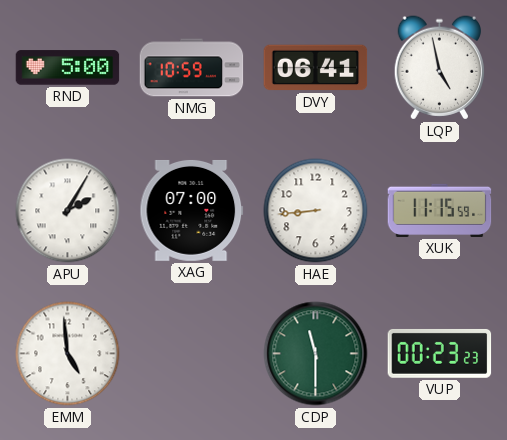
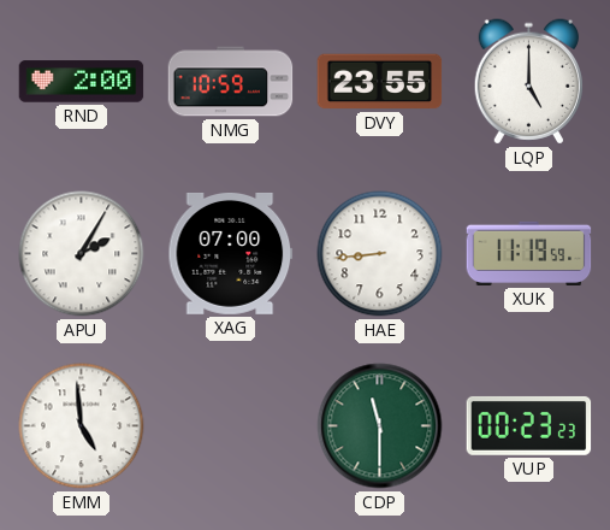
RND: 5:00 -> 2:00 (82, 82)
DVY: 06:41 -> 23:55 (380, 82)
LQP: 4:58 -> 5:00 (528, 82)
XUK: 11:15 -> 11:19 (529, 253)
